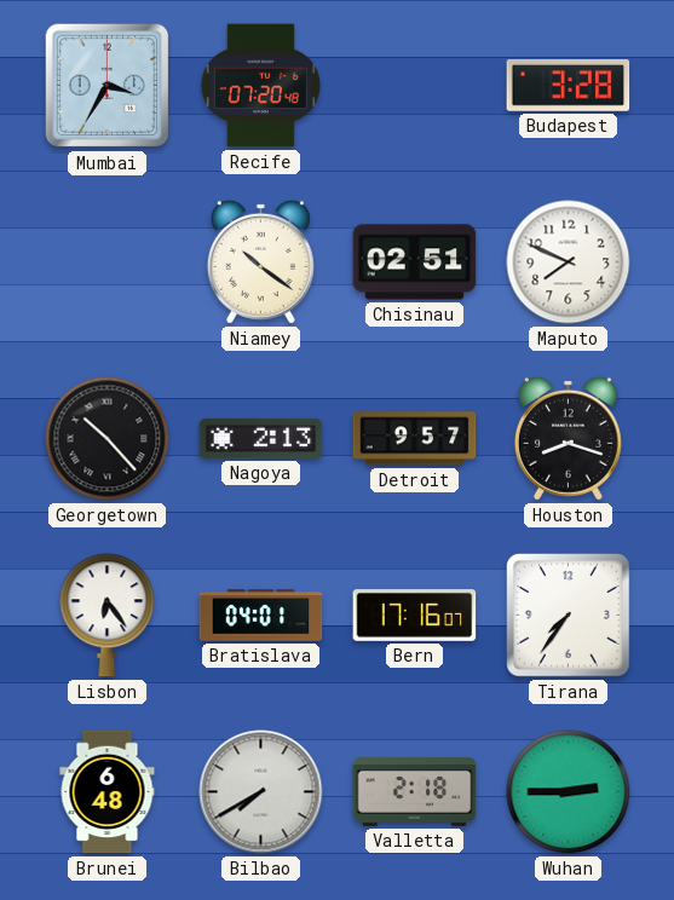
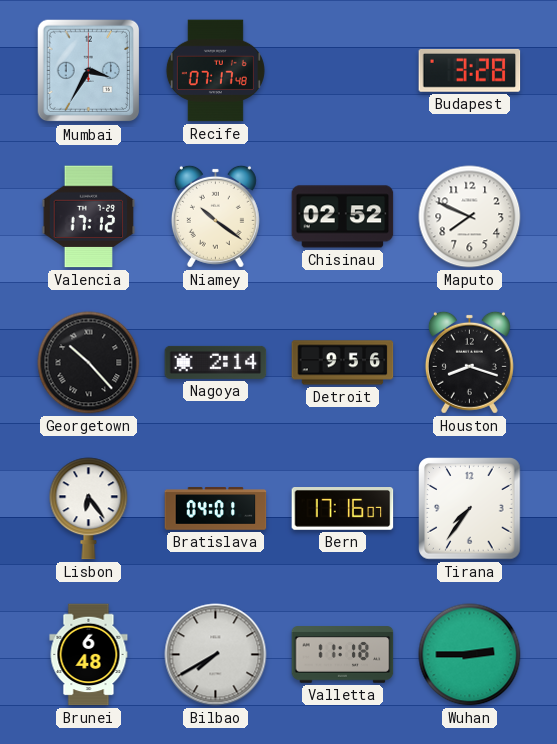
Recife: 07:20 -> 07:17 (215, 71)
Valencia: none -> 17:12 (89, 217)
Chisinau: 02:51 -> 02:52 (343, 217)
Nagoya: 2:13 -> 2:14 (216, 362)
Detroit: 9:57 -> 9:56 (343, 363)
Valletta: 2:18 -> 11:18 (343, 655)
